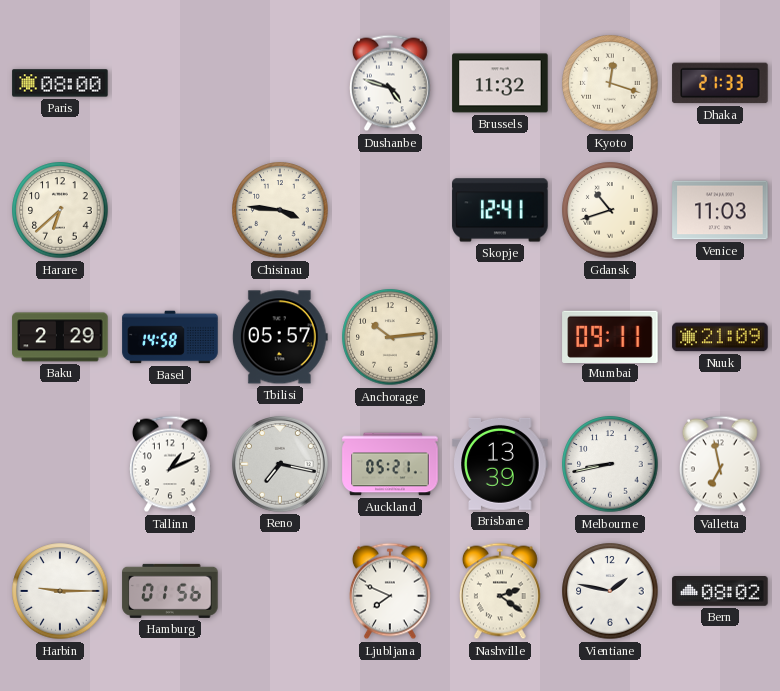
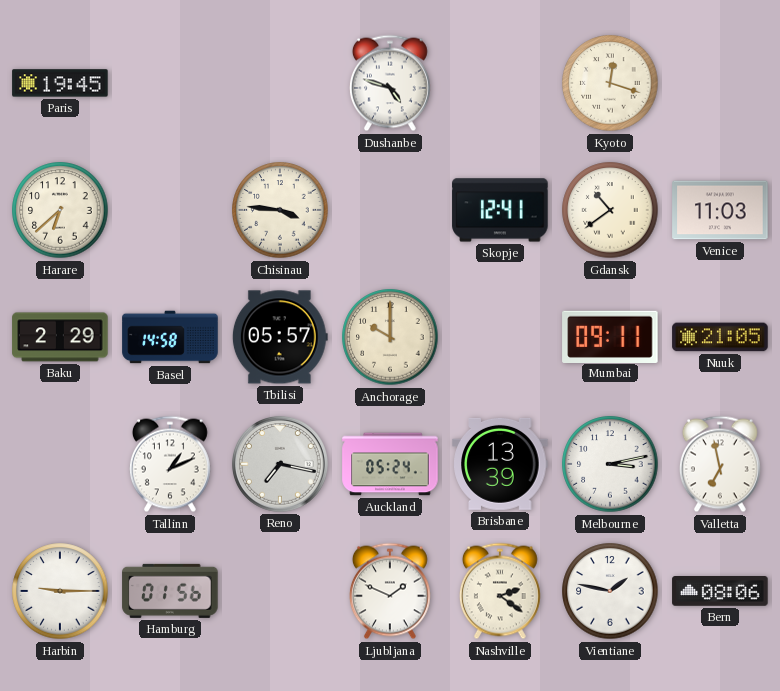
Paris: 08:00 -> 19:45 (60, 83)
Brussels: 11:32 -> none (500, 83)
Dhaka: 21:33 -> none (720, 83)
Gdansk: 10:42 -> 10:39 (610, 210)
Anchorage: 10:14 -> 10:00 (390, 337)
Nuuk: 21:09 -> 21:05 (720, 337)
Auckland: 05:21 -> 05:24 (390, 464)
Melbourne: 8:43 -> 3:13 (610, 464)
Ljubljana: 7:49 -> 1:49 (390, 591)
Bern: 08:02 -> 08:06 (720, 592)
